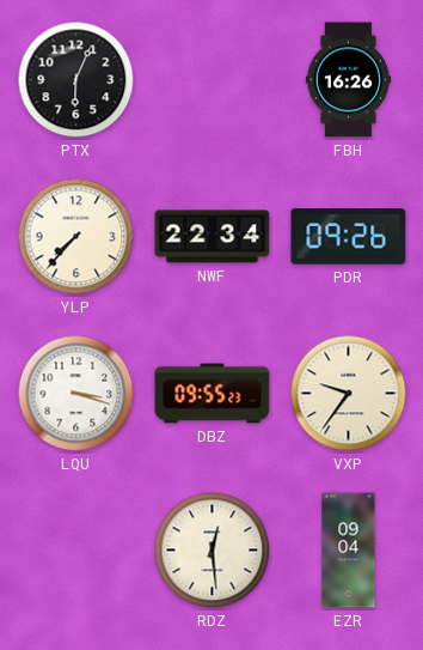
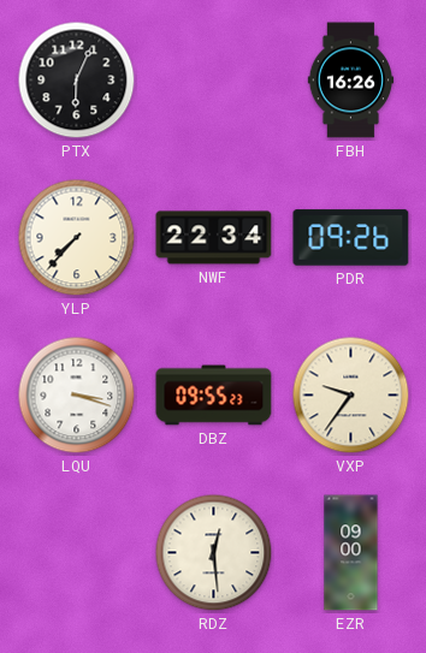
EZR: 09:04 -> 09:00 (351, 553)
